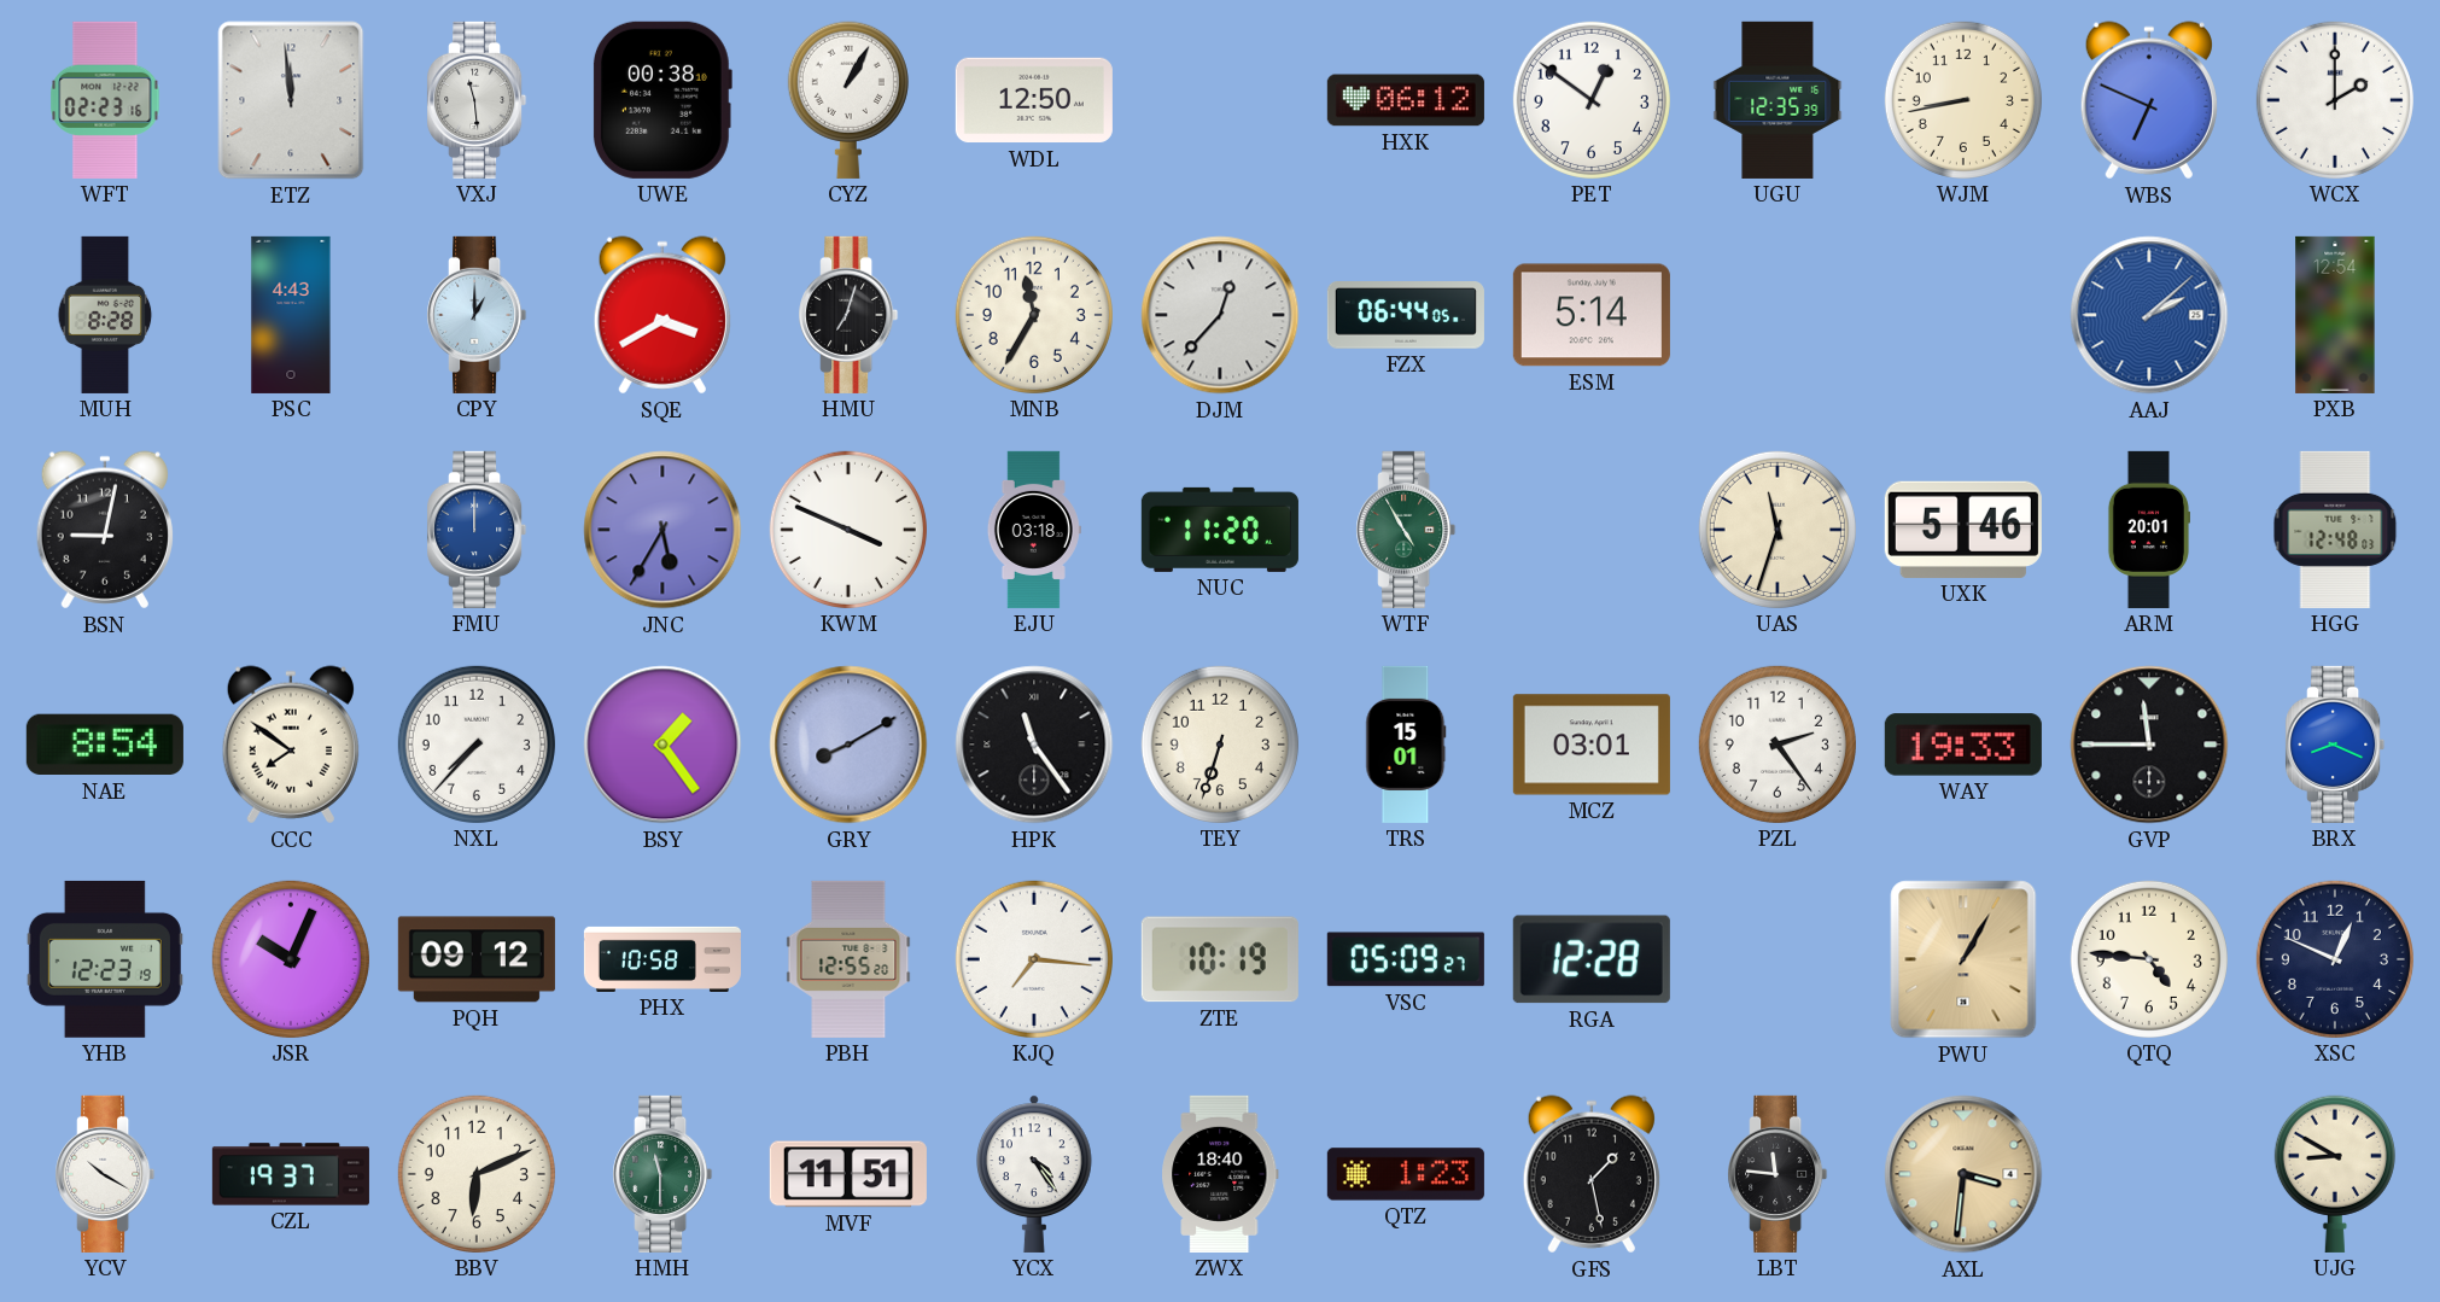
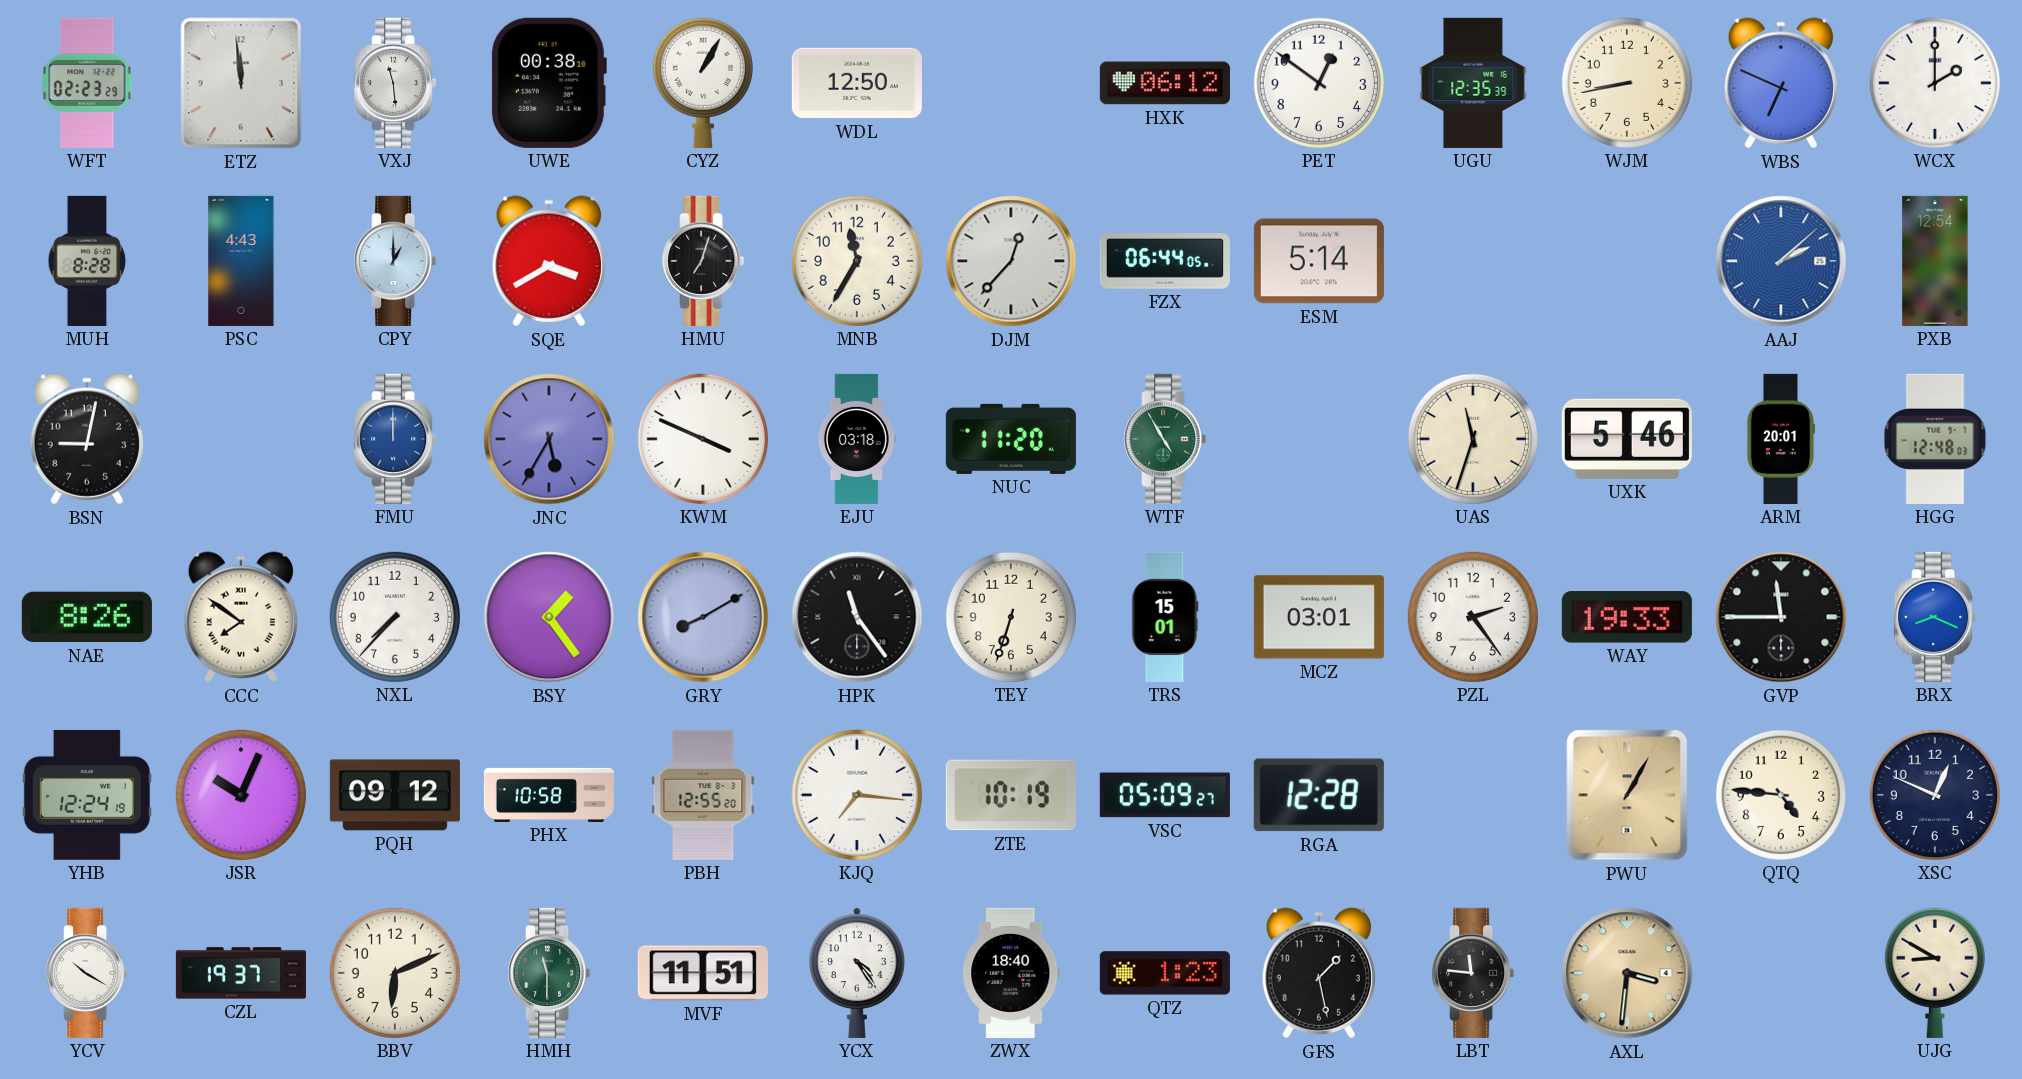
WFT: 02:23:16 -> 02:23:29 (87, 83)
NAE: 8:54 -> 8:26 (87, 617)
YHB: 12:23 -> 12:24 (87, 795)
